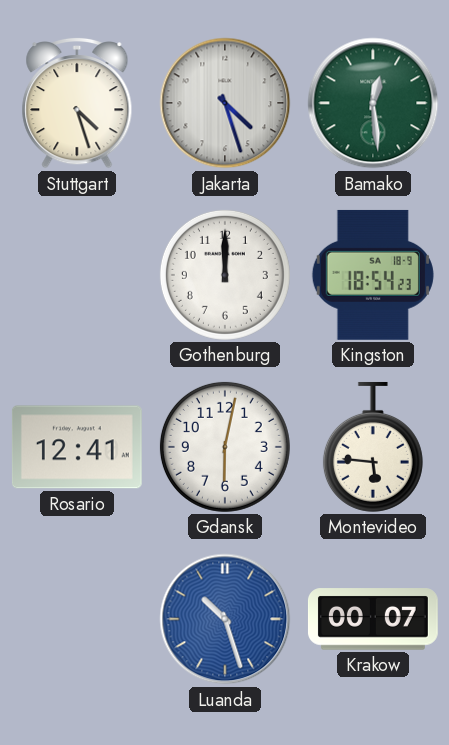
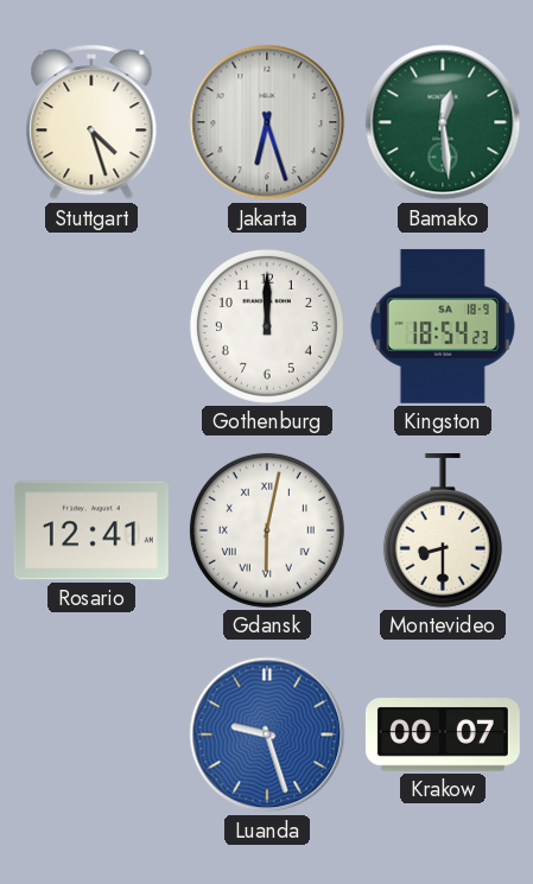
Jakarta: 4:27 -> 6:27 (267, 122)
Gdansk numerals: Arabic -> Roman (267, 530)
Montevideo: 5:46 -> 8:30 (443, 530)
Luanda: 10:27 -> 9:27 (267, 734)
